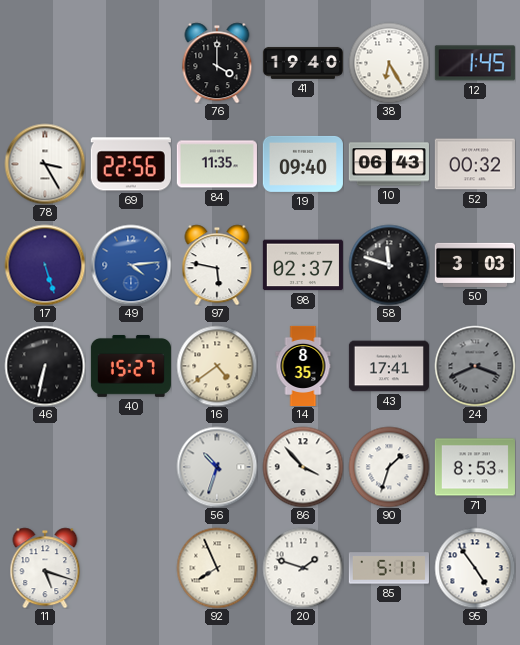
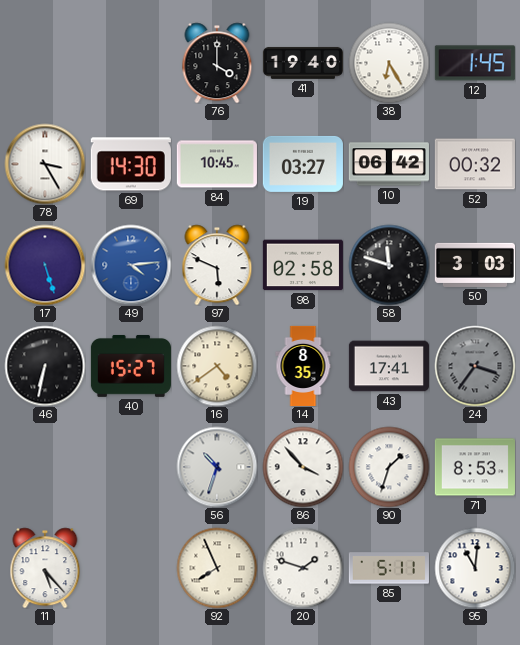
69: 22:56 -> 14:30 (131, 164)
84: 11:35 -> 10:45 (217, 164)
19: 09:40 -> 03:27 (303, 164)
10: 06:43 -> 06:42 (389, 164)
97: 5:47 -> 5:49 (217, 265)
98: 02:37 -> 02:58 (303, 265)
24: 3:41 -> 3:36 (475, 366)
11: 5:18 -> 5:23 (45, 568)
95: 4:54 -> 11:01 (475, 568)
